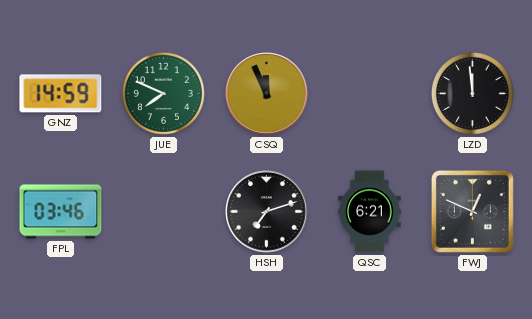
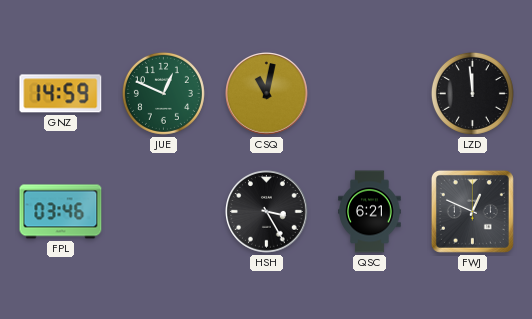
JUE: 7:49 -> 12:49 (163, 93)
CSQ: 11:56 -> 11:02 (267, 94)
HSH: 7:12 -> 3:25 (267, 212)
